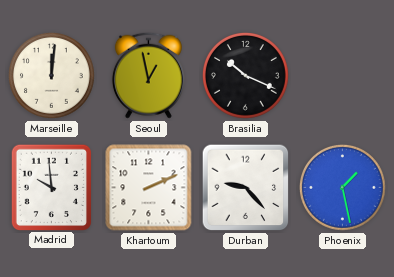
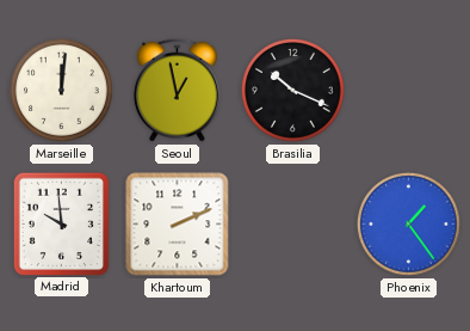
Durban: 9:23 -> none (246, 188)
Phoenix: 1:28 -> 1:24 (409, 225)
